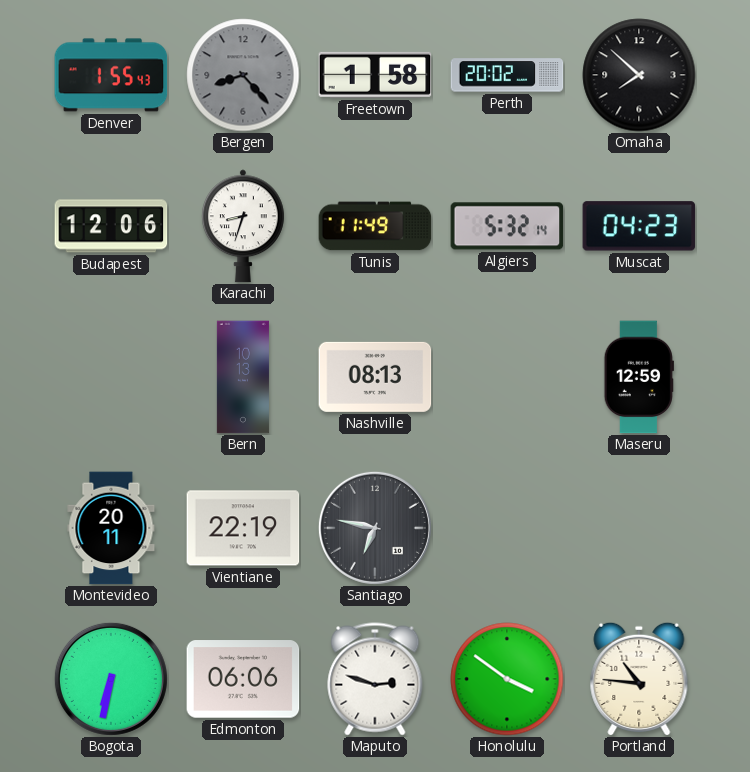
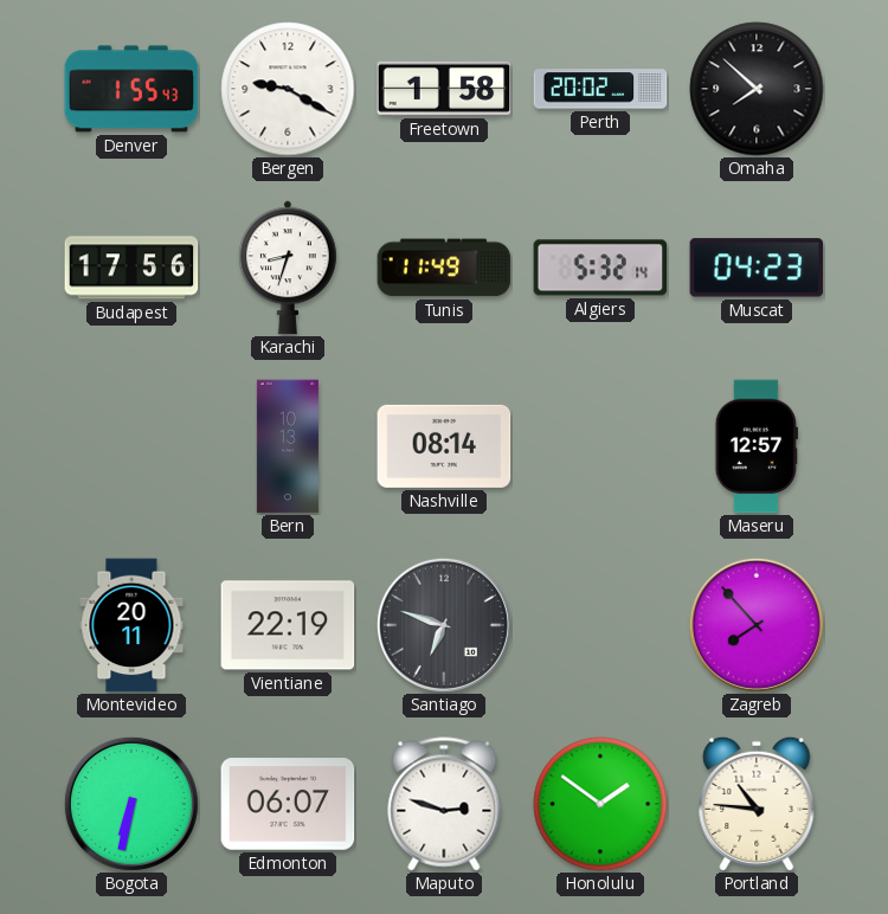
Bergen: 8:23 -> 9:20 (288, 89)
Bergen dial: grey -> white (288, 89)
Budapest: 12:06 -> 17:56 (131, 268)
Nashville: 08:13 -> 08:14 (444, 446)
Maseru: 12:59 -> 12:57 (757, 446)
Santiago: 6:47 -> 6:48 (444, 625)
Zagreb: none -> 7:53 (757, 625)
Edmonton: 06:06 -> 06:07 (288, 804)
Honolulu: 3:51 -> 1:51 (600, 804)
